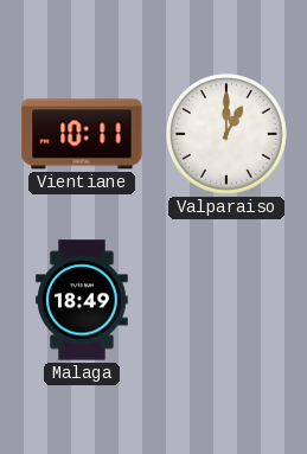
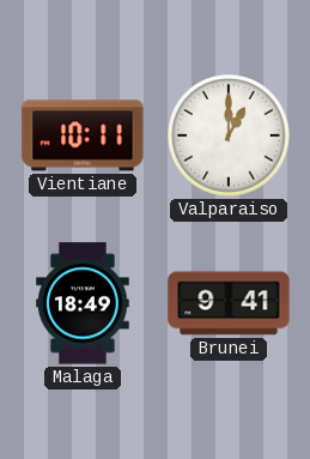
Brunei: none -> 9:41 (229, 303)
